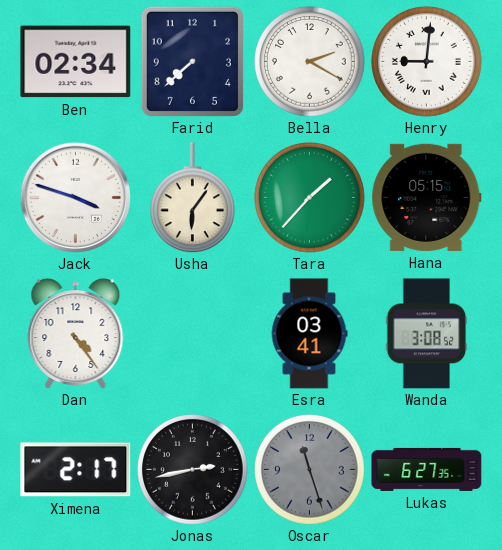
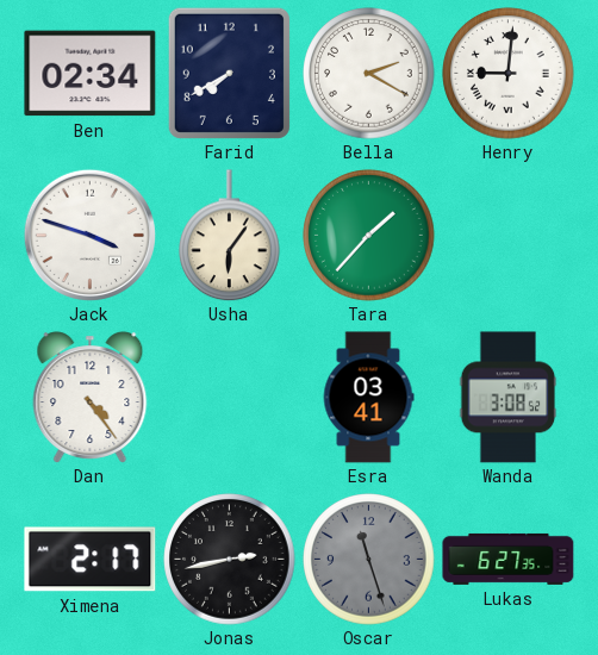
Farid: 7:38 -> 7:40 (229, 73)
Hana: 05:15 -> none (427, 197)
